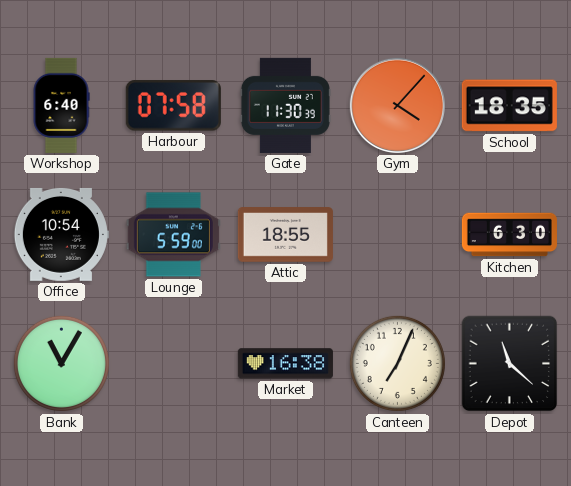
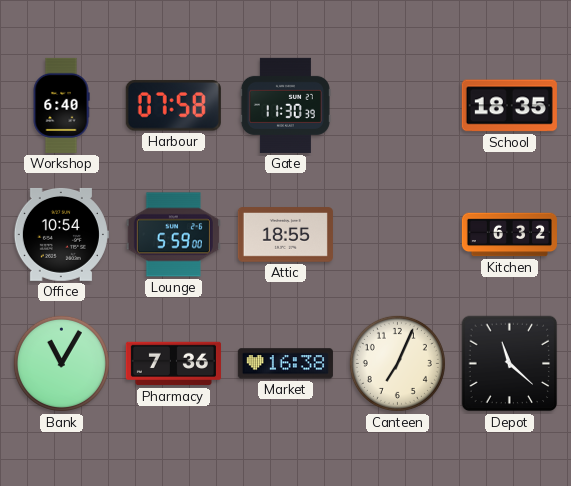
Gym: 4:07 -> none (397, 105)
Kitchen: 6:30 -> 6:32 (509, 235)
Pharmacy: none -> 7:36 (173, 364)
